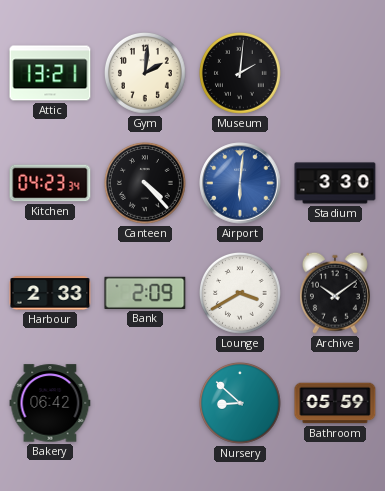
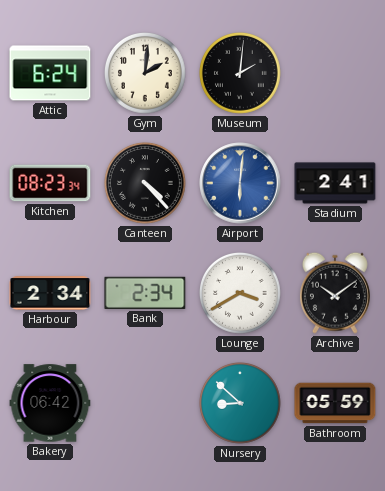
Attic: 13:21 -> 6:24 (50, 73)
Kitchen: 04:23 -> 08:23 (50, 183)
Stadium: 3:30 -> 2:41 (335, 183)
Harbour: 2:33 -> 2:34 (50, 293)
Bank: 2:09 -> 2:34 (145, 293)
